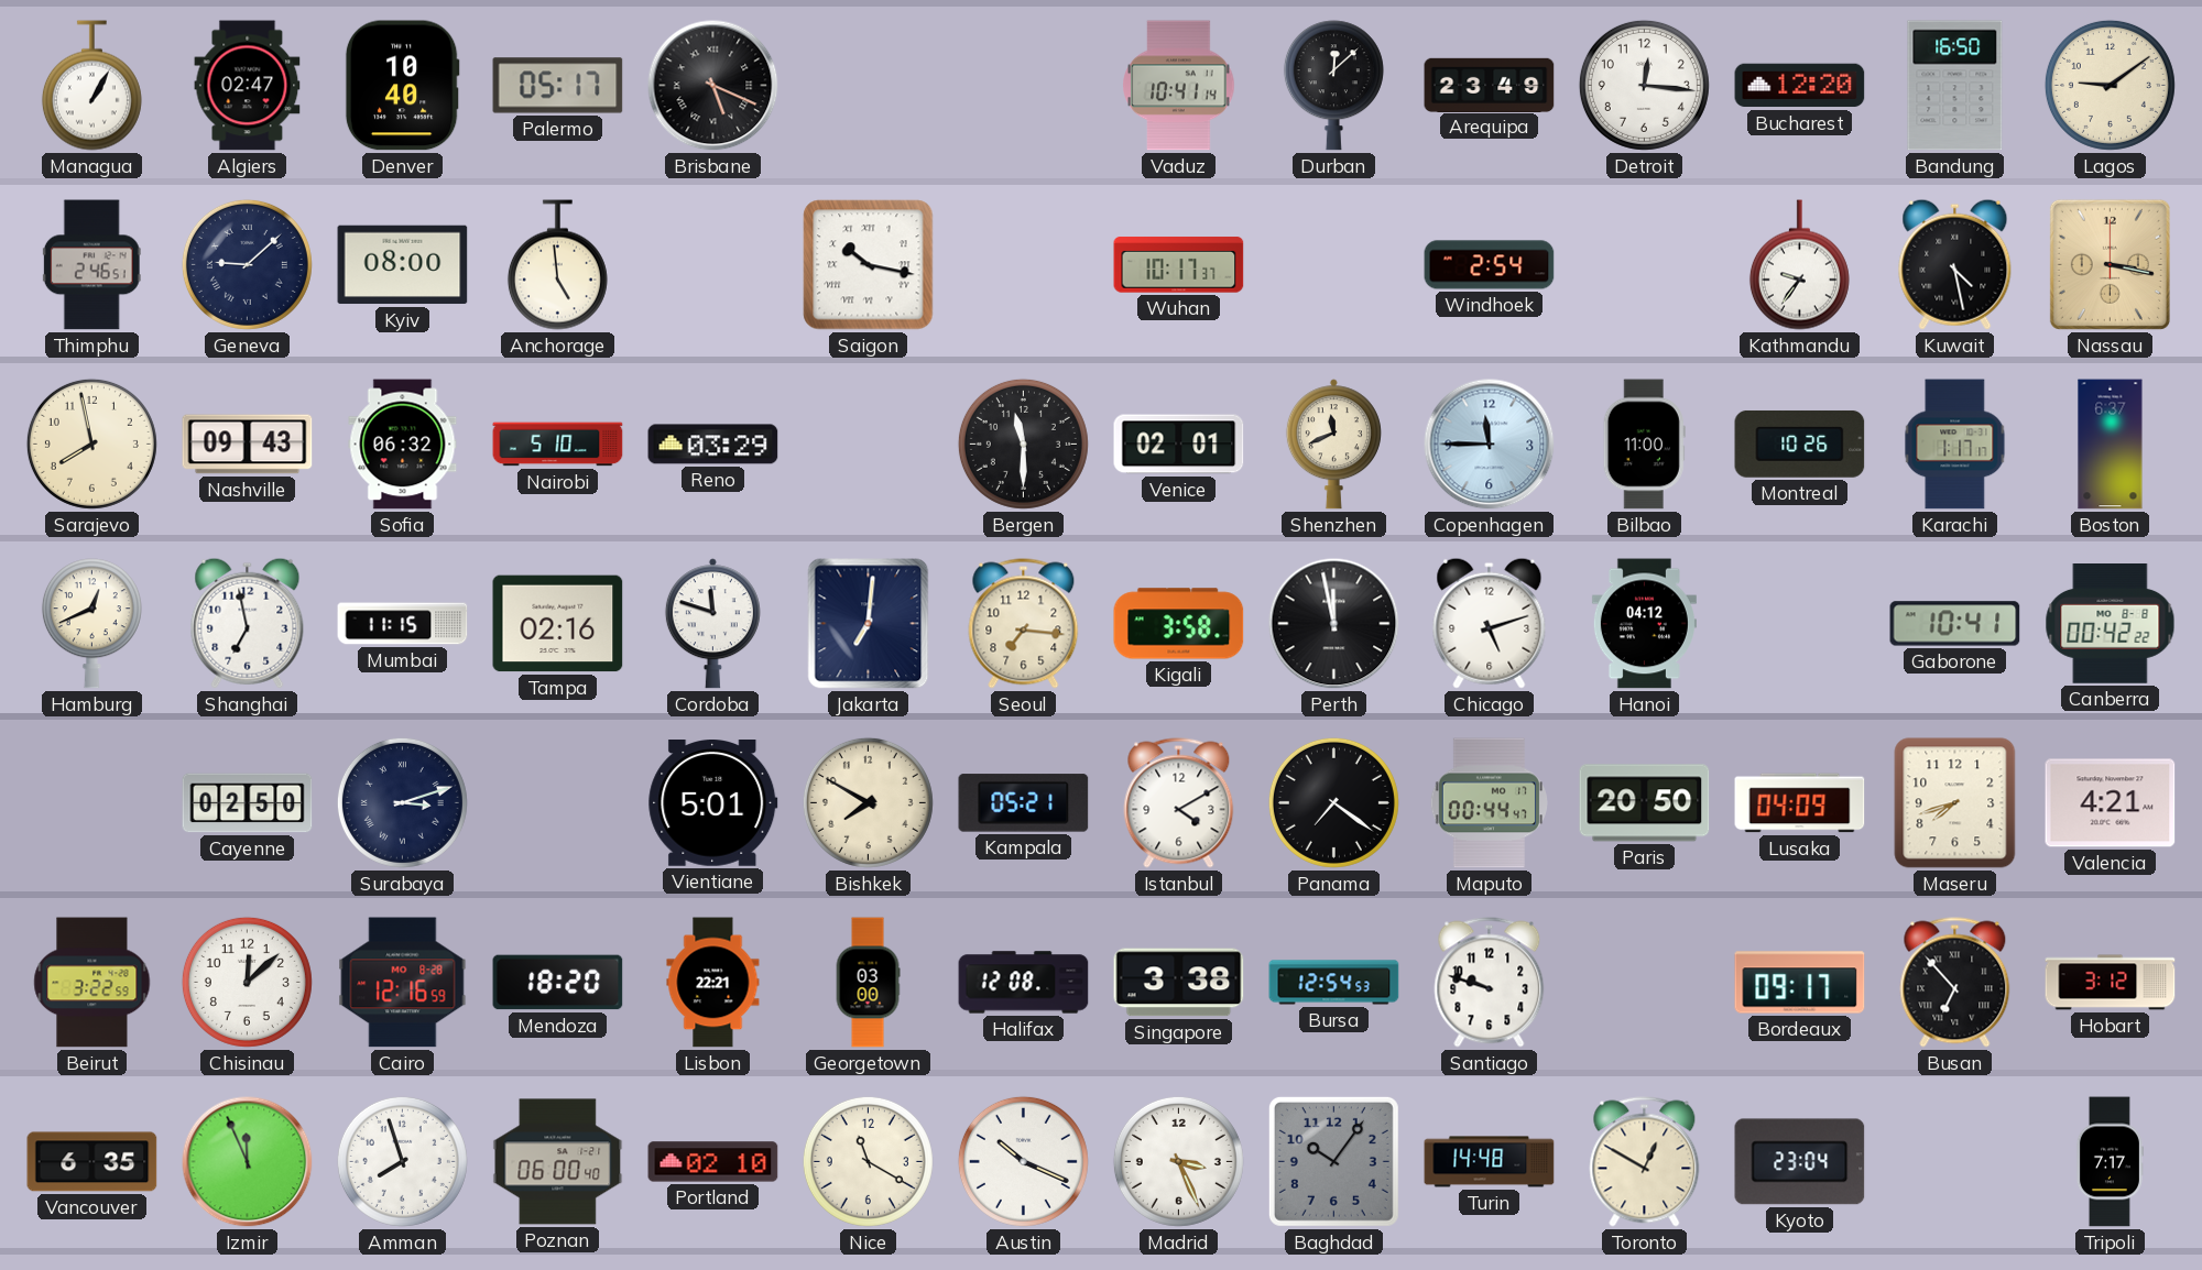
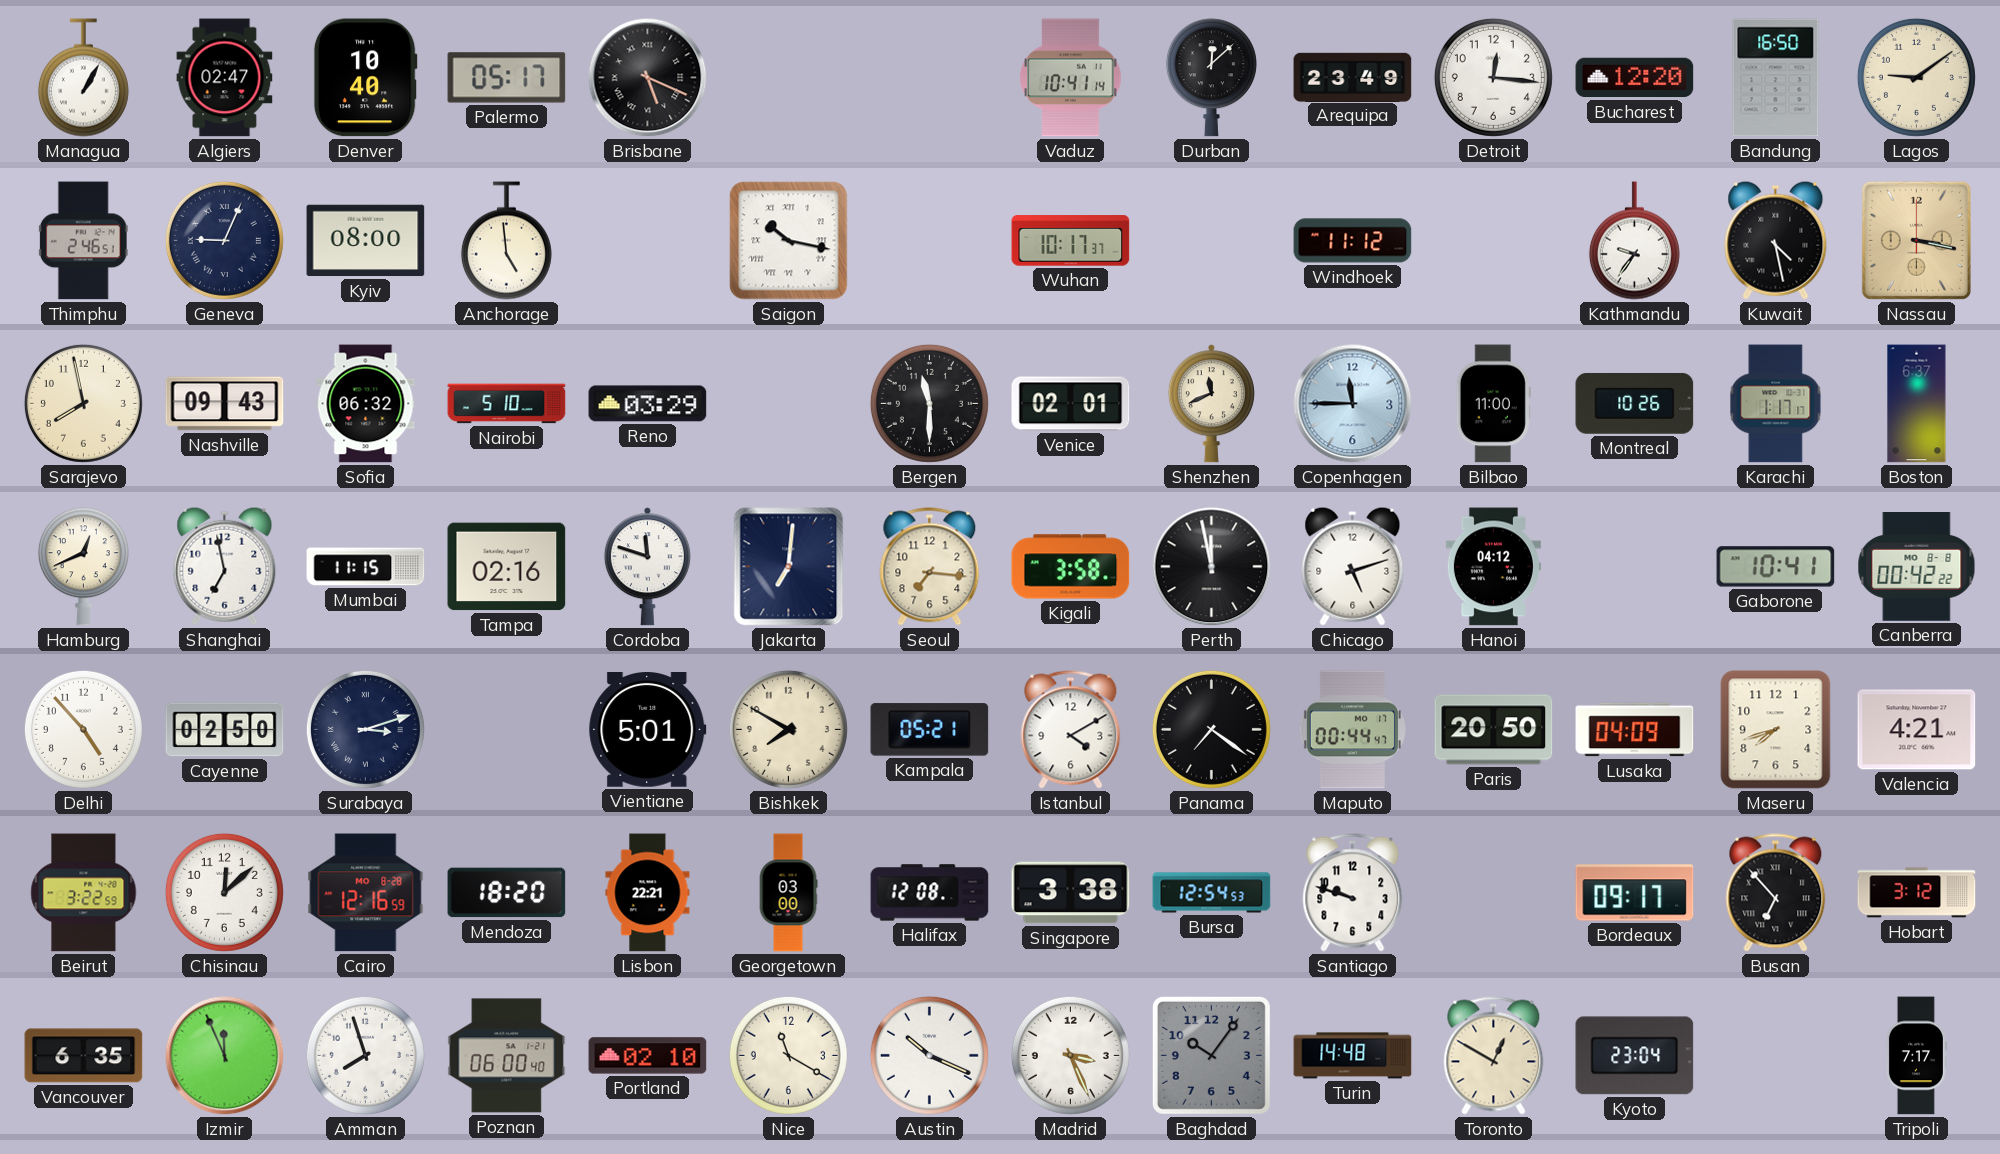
Geneva: 9:08 -> 9:04 (224, 240)
Windhoek: 2:54 -> 11:12 (1353, 241)
Delhi: none -> 4:53 (83, 729)
